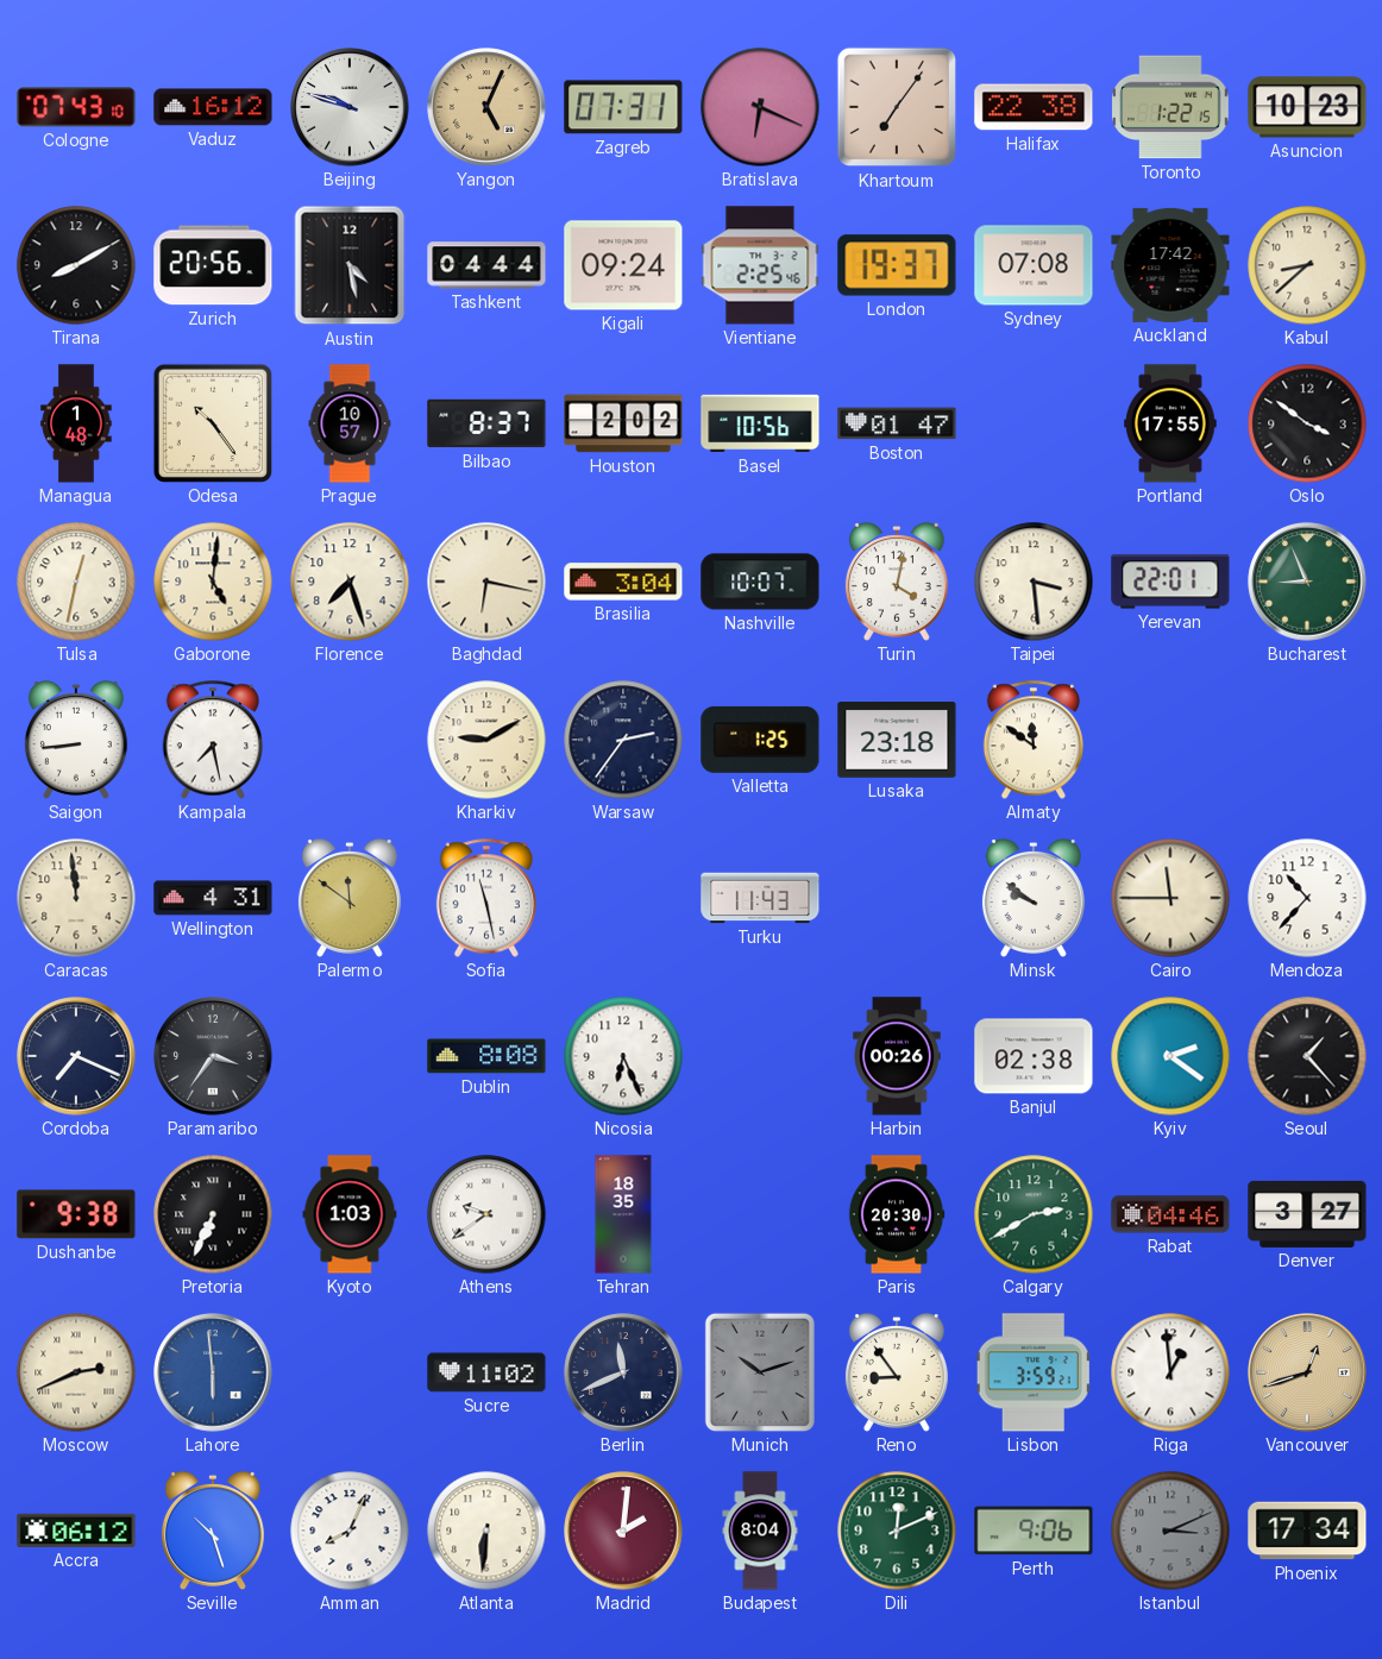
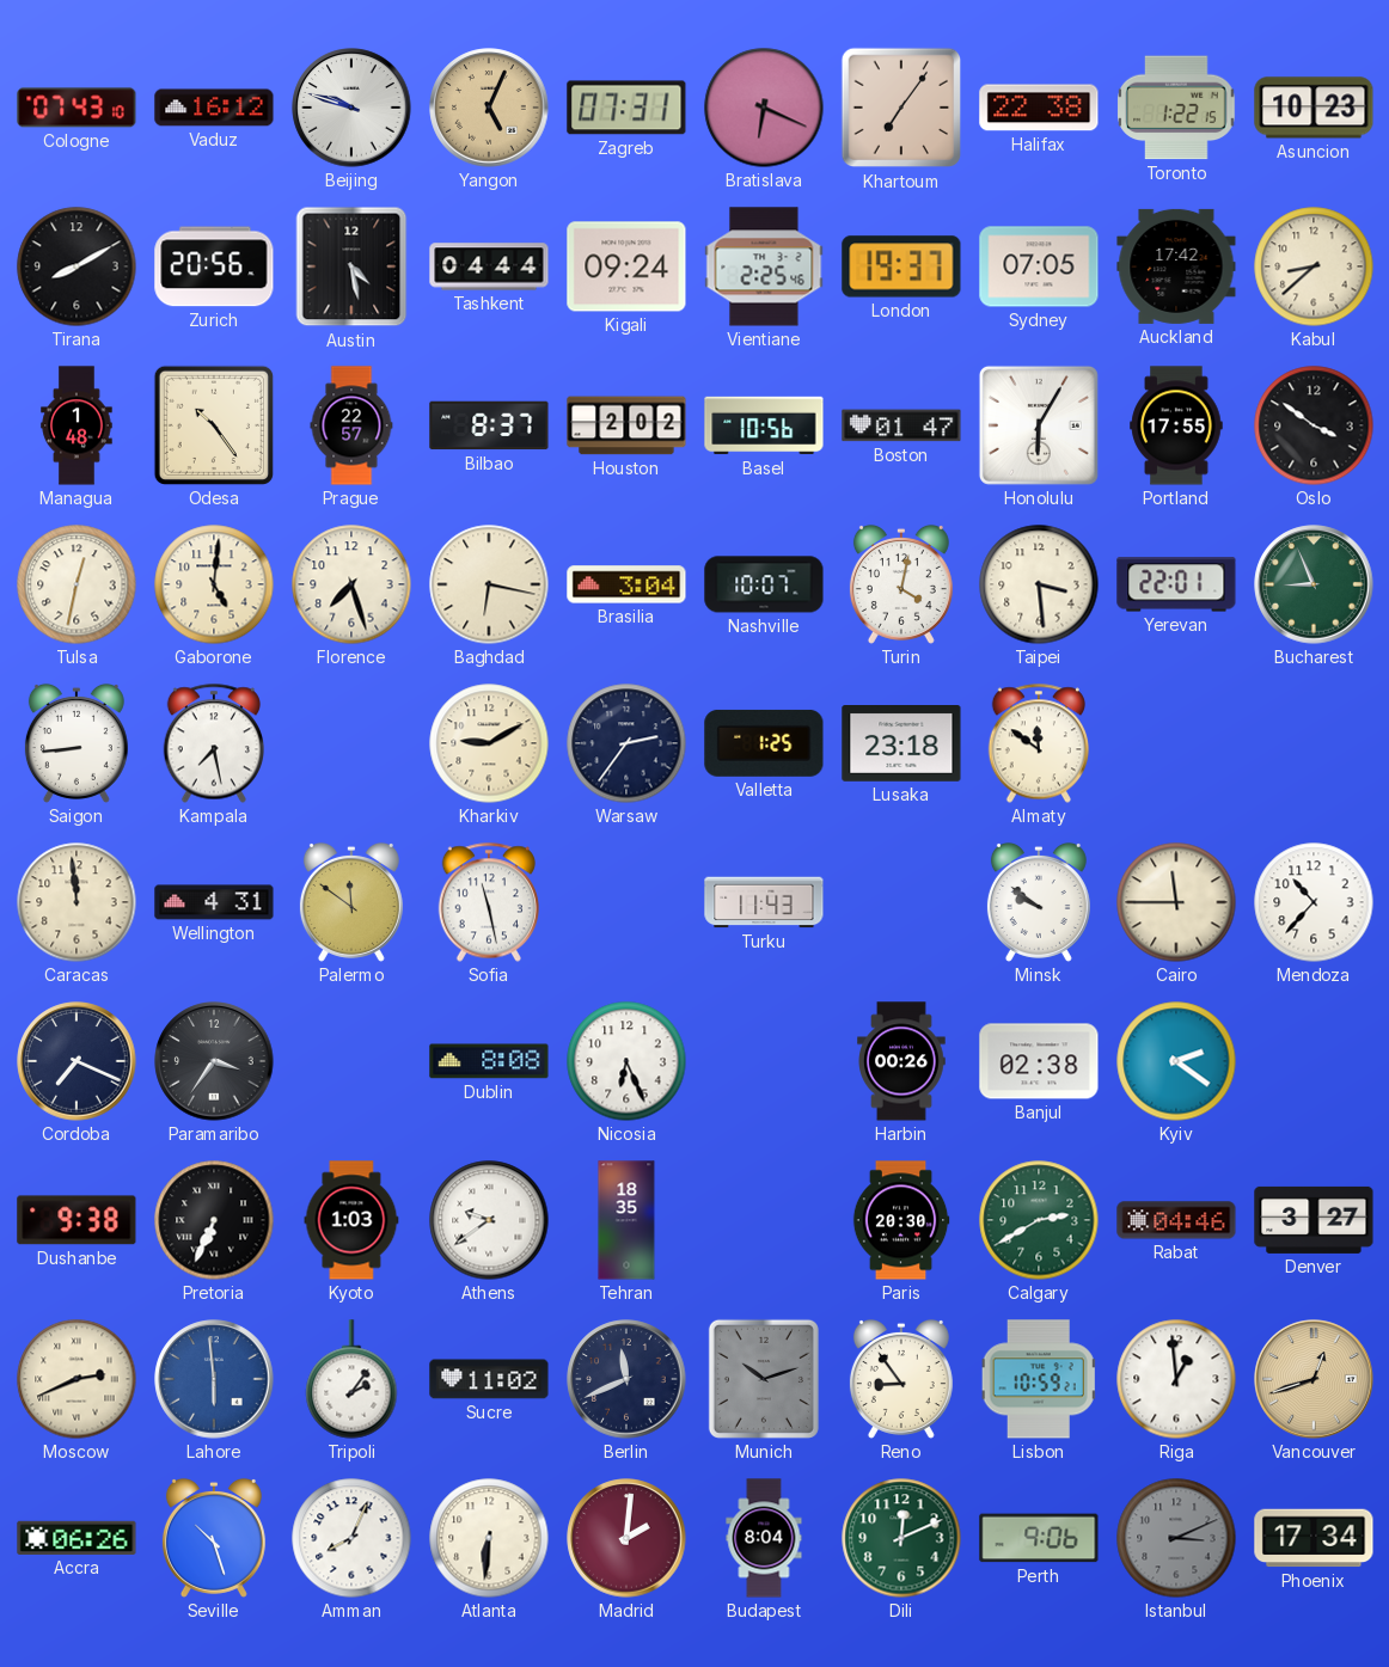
Sydney: 07:08 -> 07:05 (1039, 266)
Prague: 10:57 -> 22:57 (351, 425)
Honolulu: none -> 6:05 (1039, 425)
Seoul: 1:23 -> none (1307, 1056)
Tripoli: none -> 2:06 (351, 1379)
Lisbon: 3:59 -> 10:59 (1039, 1379)
Accra: 06:12 -> 06:26 (77, 1538)
